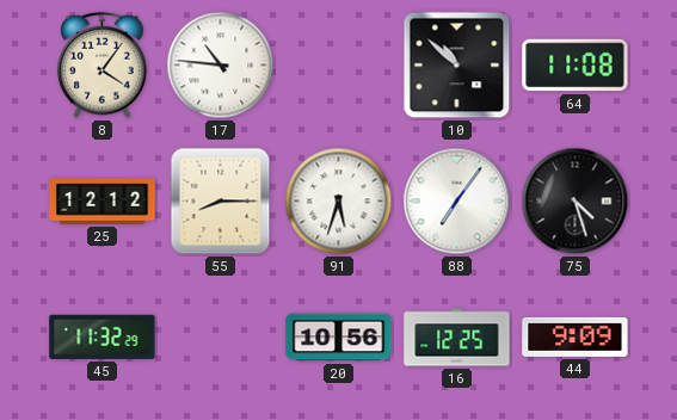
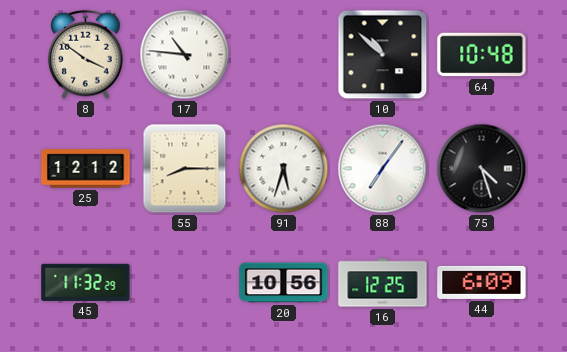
8: 4:06 -> 3:51 (86, 55)
64: 11:08 -> 10:48 (482, 55)
44: 9:09 -> 6:09 (482, 282)
